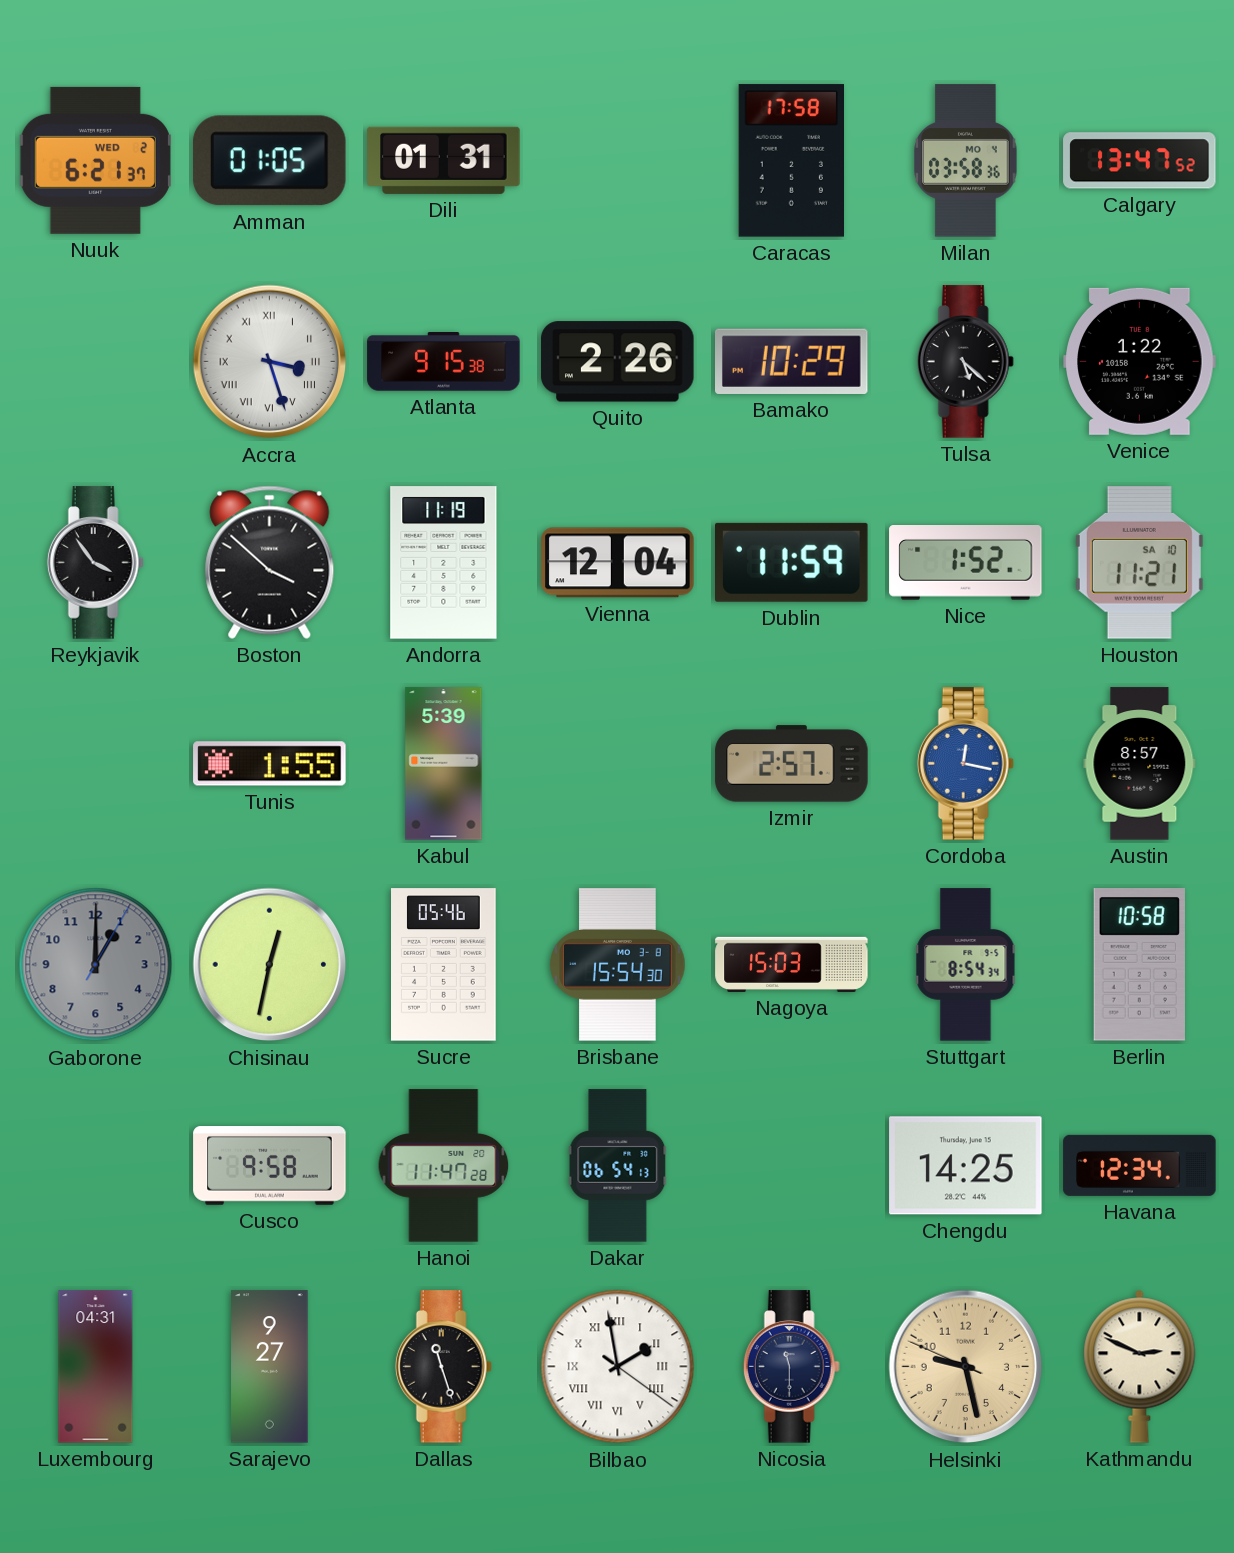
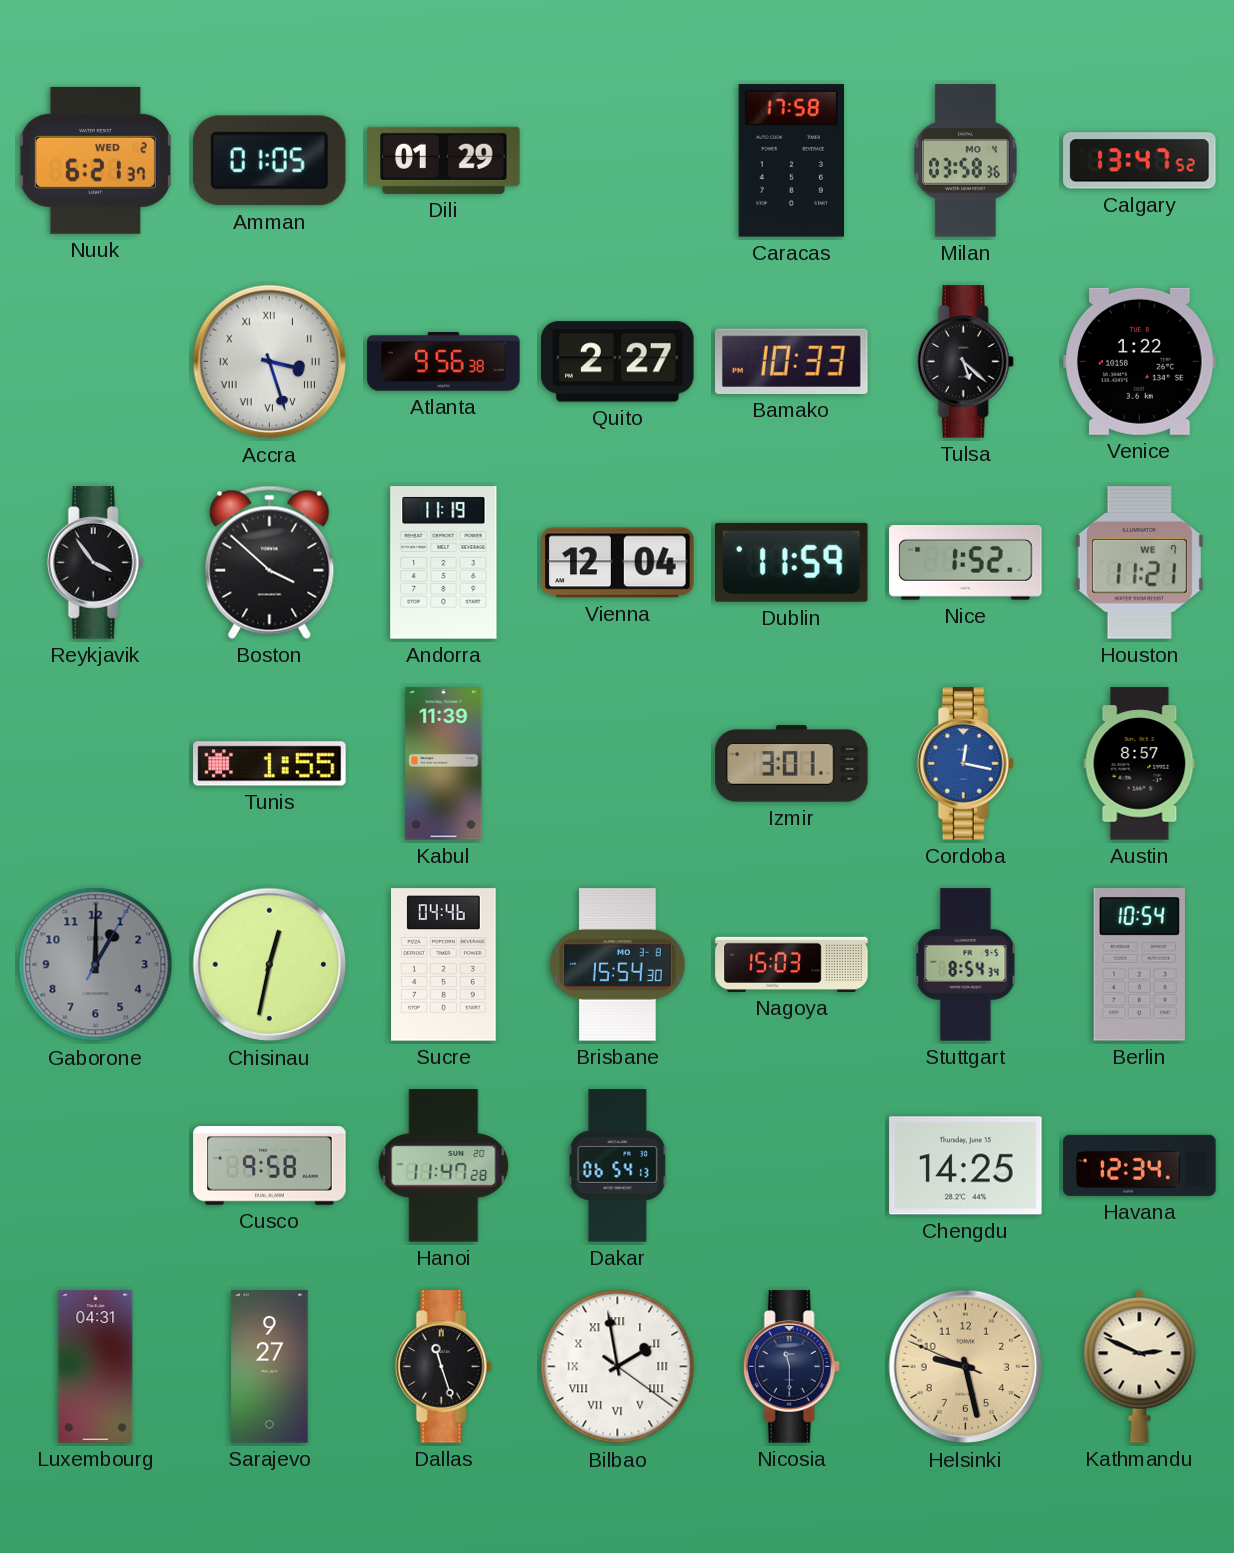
Dili: 01:31 -> 01:29 (444, 160)
Atlanta: 9:15 -> 9:56 (444, 362)
Quito: 2:26 -> 2:27 (618, 362)
Bamako: 10:29 -> 10:33 (792, 361)
Houston date: SA 10 -> WE 7 (1139, 563)
Kabul: 5:39 -> 11:39 (444, 764)
Izmir: 2:57 -> 3:01 (792, 764)
Sucre: 05:46 -> 04:46 (444, 965)
Berlin: 10:58 -> 10:54 (1139, 965)
